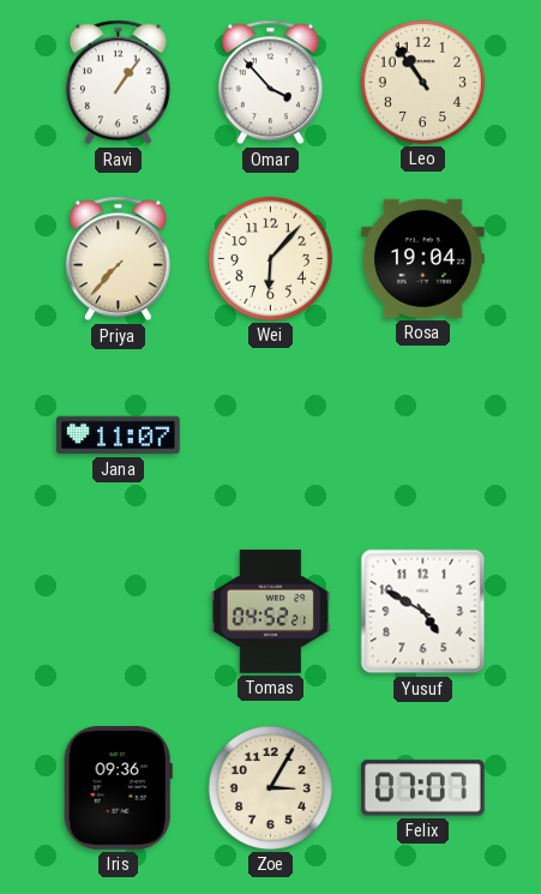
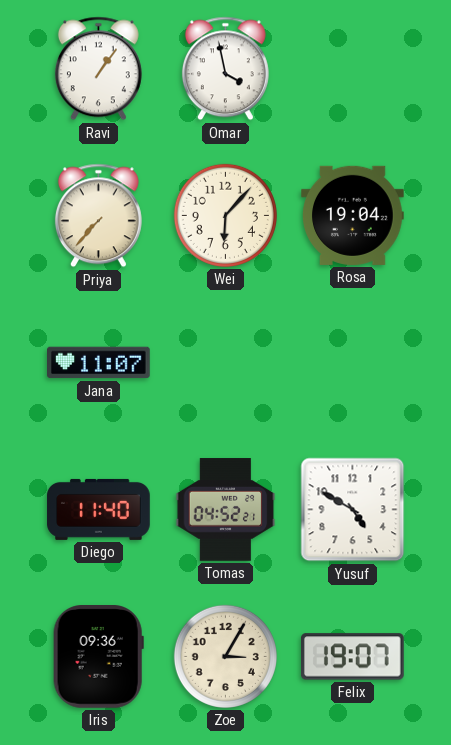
Omar: 3:53 -> 3:58 (225, 69)
Leo: 10:54 -> none (422, 82)
Diego: none -> 11:40 (99, 509)
Felix: 07:07 -> 19:07 (352, 657)
